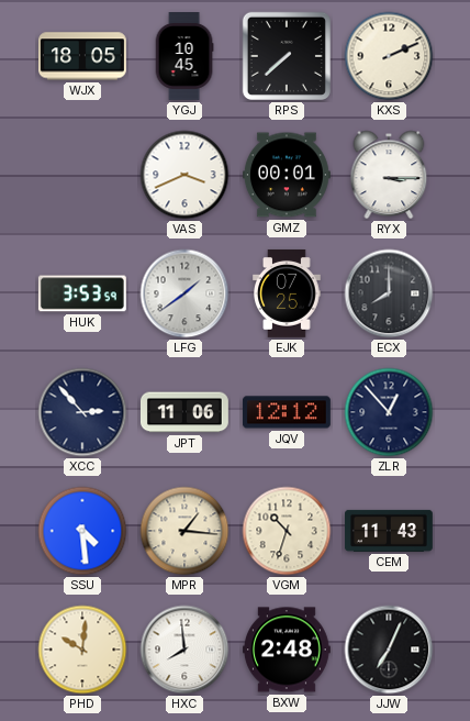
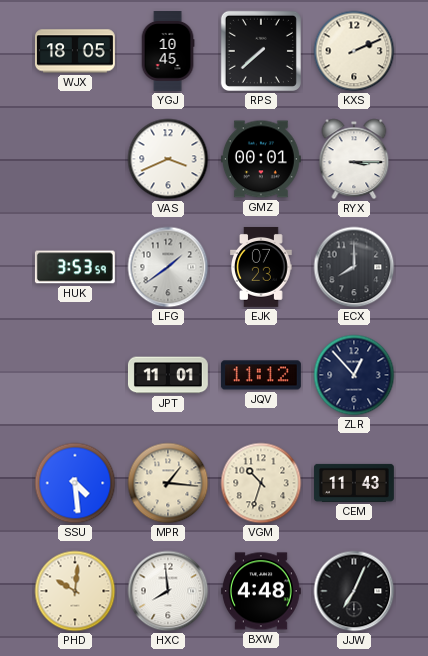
EJK: 07:25 -> 07:23 (262, 267)
XCC: 2:53 -> none (82, 412)
JPT: 11:06 -> 11:01 (168, 375)
JQV: 12:12 -> 11:12 (261, 375)
BXW: 2:48 -> 4:48 (261, 591)
